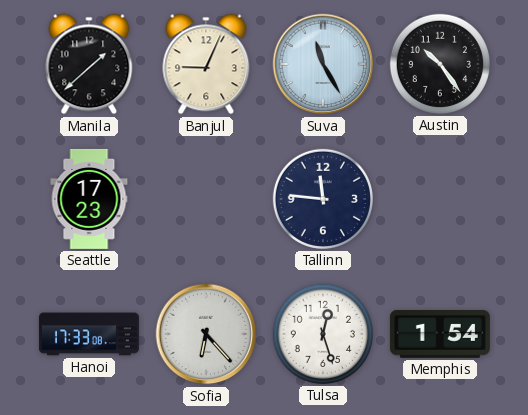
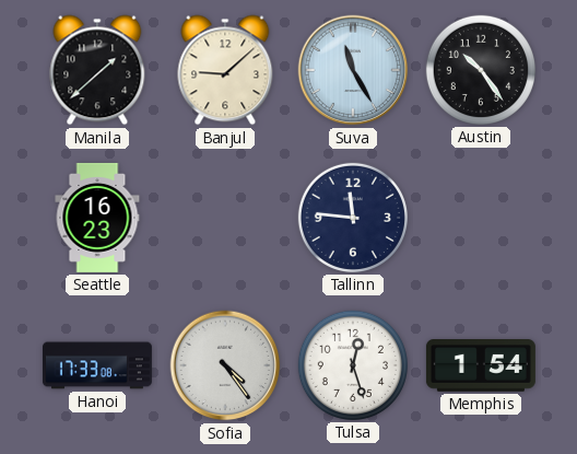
Banjul: 9:04 -> 9:08 (225, 70)
Seattle: 17:23 -> 16:23 (97, 218)
Sofia: 6:23 -> 4:24 (225, 365)
